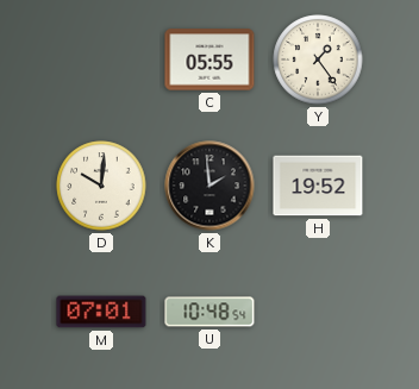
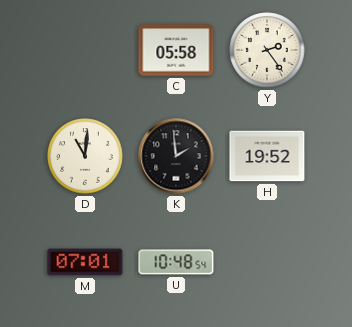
C: 05:55 -> 05:58 (176, 50)
Y: 1:24 -> 2:24 (267, 50)
D: 10:01 -> 11:01 (85, 156)
